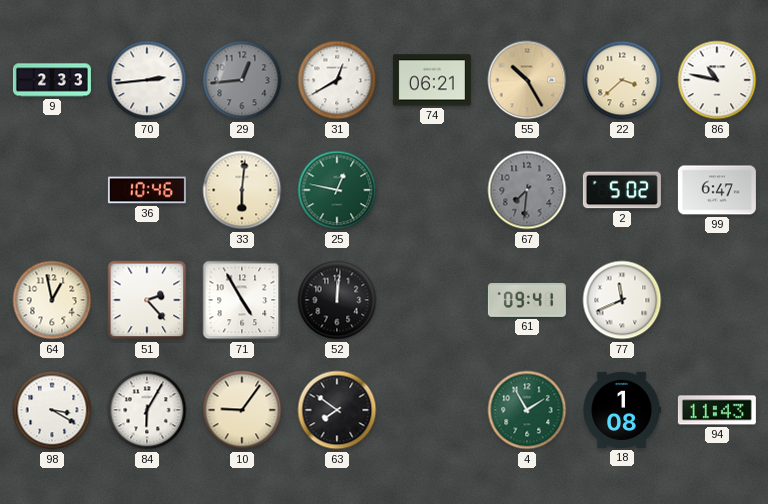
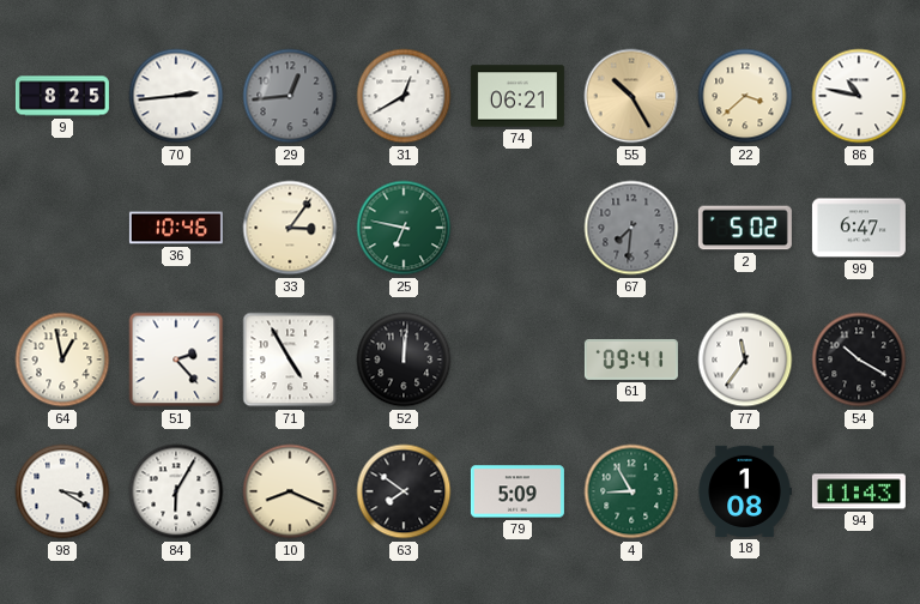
9: 2:33 -> 8:25 (62, 96)
33: 6:01 -> 3:06 (290, 228)
25: 12:47 -> 6:47 (404, 228)
77: 11:41 -> 11:36 (745, 360)
54: none -> 10:20 (859, 360)
10: 9:06 -> 8:19 (290, 491)
79: none -> 5:09 (517, 491)
4: 1:55 -> 8:55 (631, 491)
